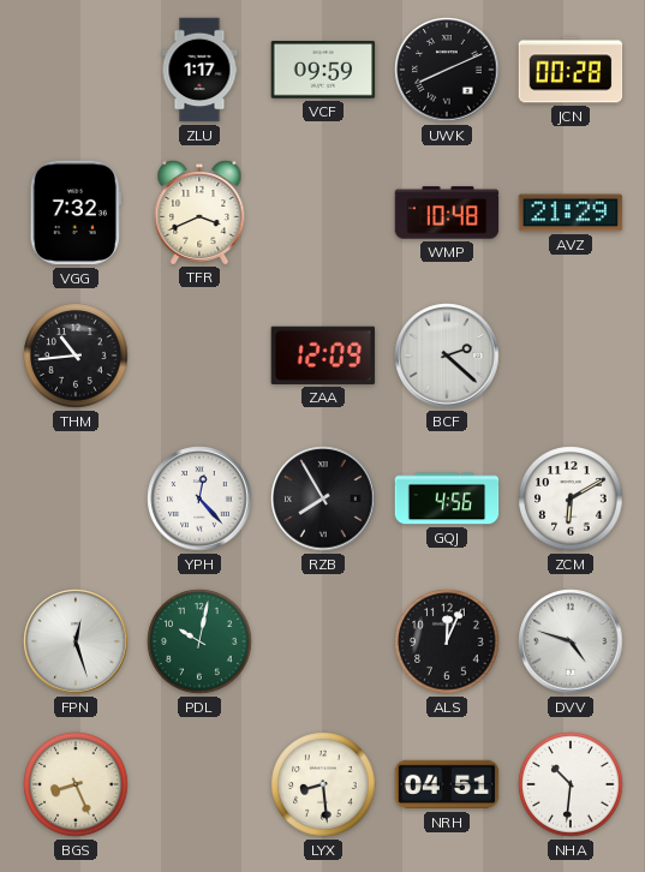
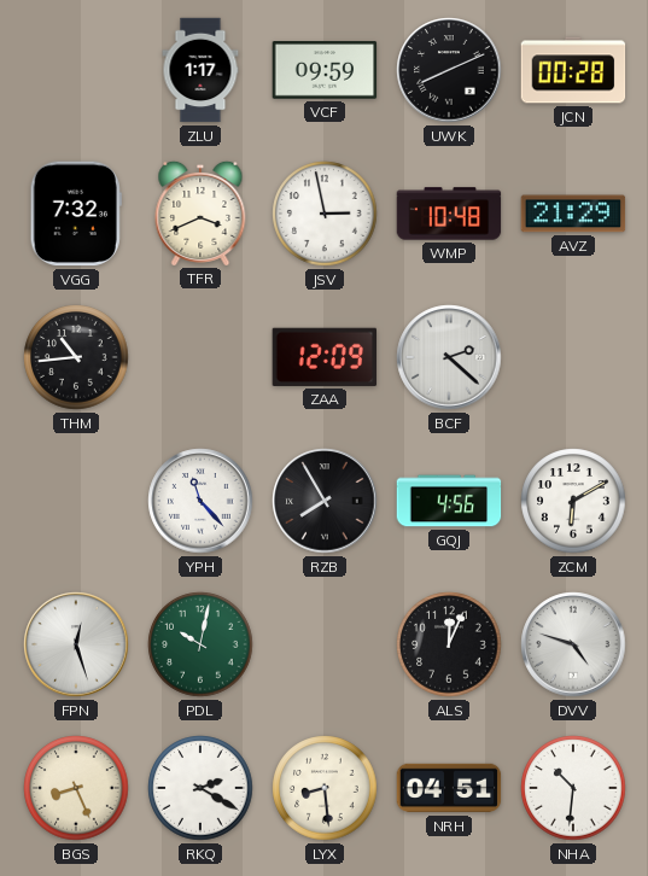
JSV: none -> 2:58 (325, 214)
YPH: 12:23 -> 11:23 (200, 501)
RKQ: none -> 2:20 (200, 788)
